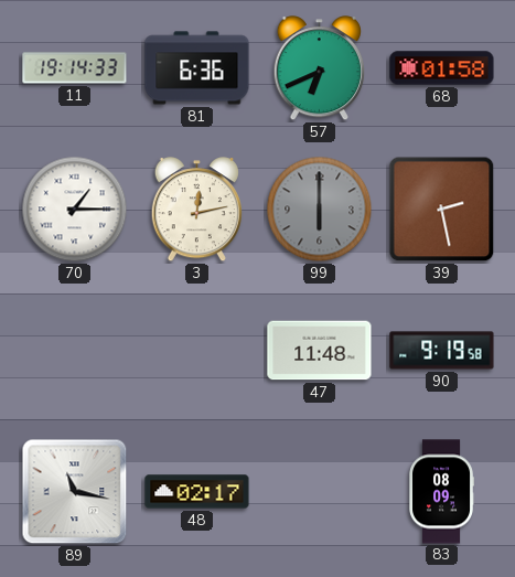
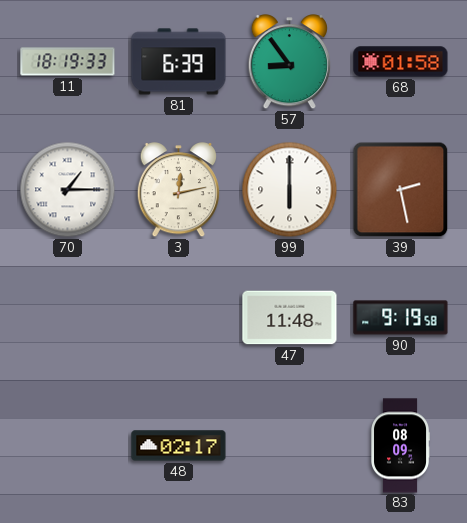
11: 19:14 -> 18:19 (68, 62)
81: 6:36 -> 6:39 (179, 62)
57: 6:41 -> 8:54 (289, 62)
99 dial: grey -> white (290, 190)
89: 11:17 -> none (75, 492)
